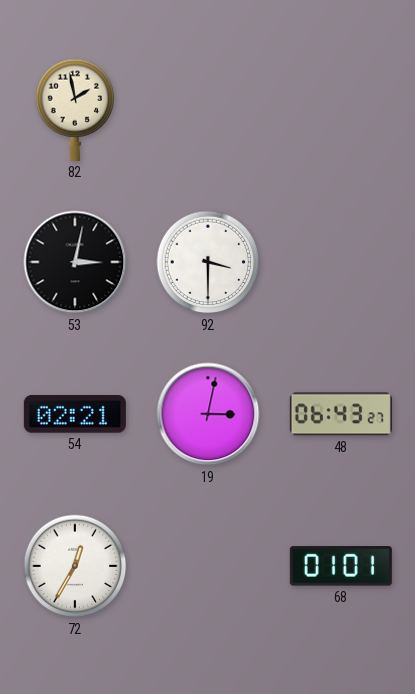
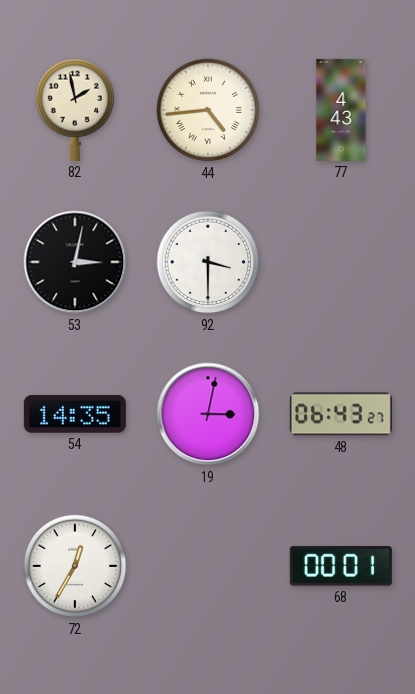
44: none -> 4:44 (208, 110)
77: none -> 4:43 (341, 110)
54: 02:21 -> 14:35 (75, 414)
68: 01:01 -> 00:01 (341, 566)
